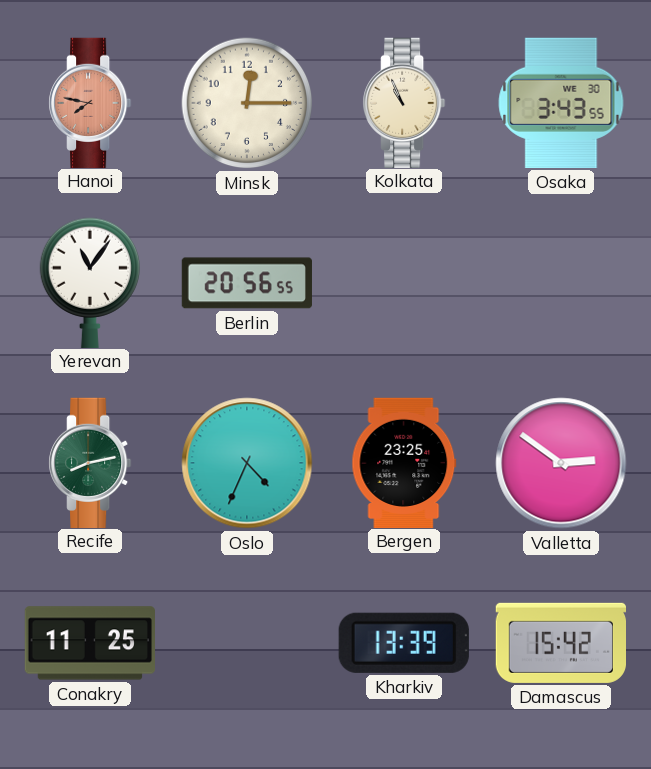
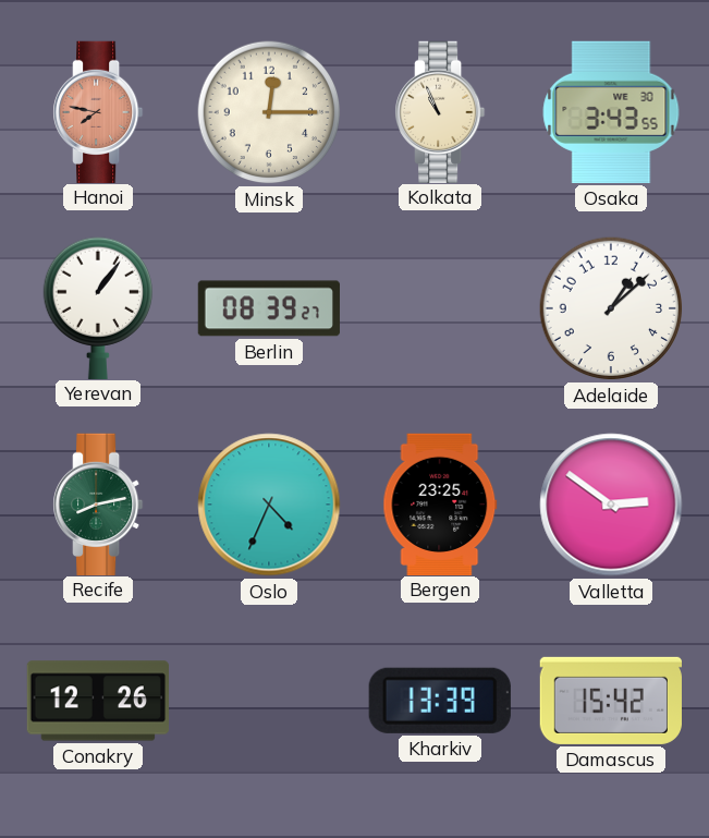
Yerevan: 11:06 -> 1:06 (97, 307)
Berlin: 20:56 -> 08:39 (269, 308)
Adelaide: none -> 1:08 (611, 308)
Conakry: 11:25 -> 12:26 (97, 701)
